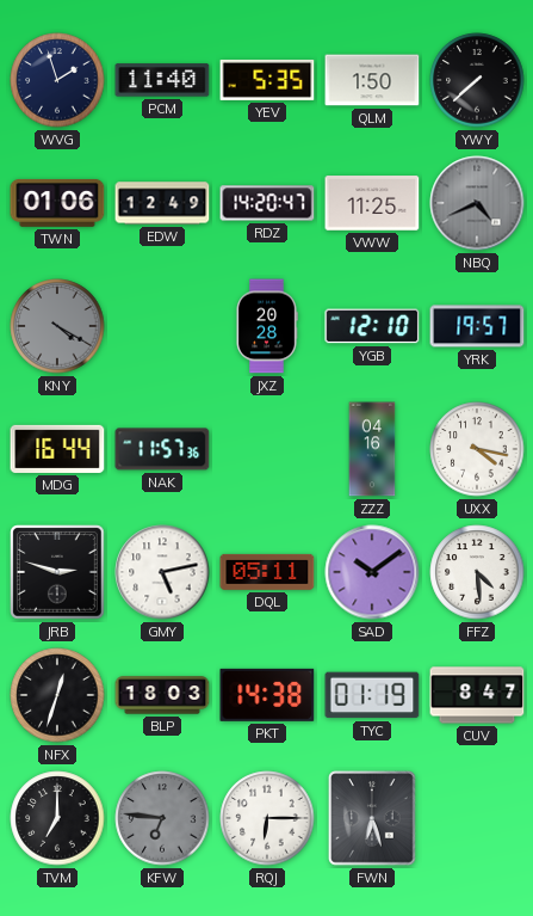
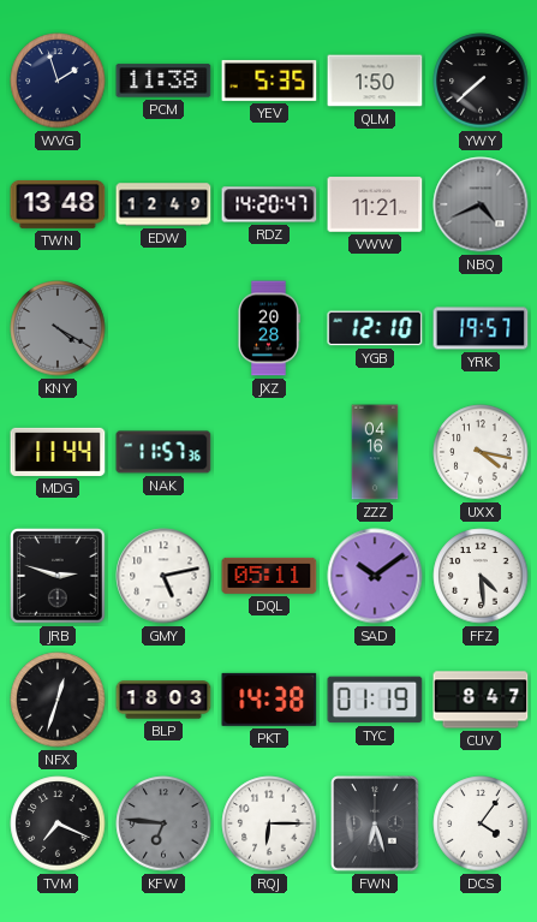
PCM: 11:40 -> 11:38 (163, 81)
TWN: 01:06 -> 13:48 (58, 204)
VWW: 11:25 -> 11:21 (375, 204)
MDG: 16:44 -> 11:44 (58, 452)
TVM: 7:00 -> 7:19 (58, 823)
DCS: none -> 4:06 (481, 823)
